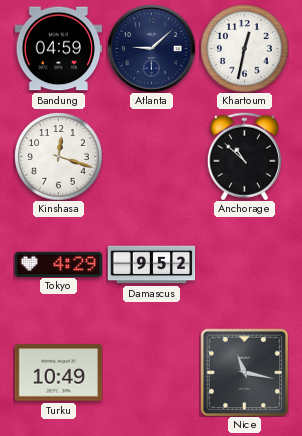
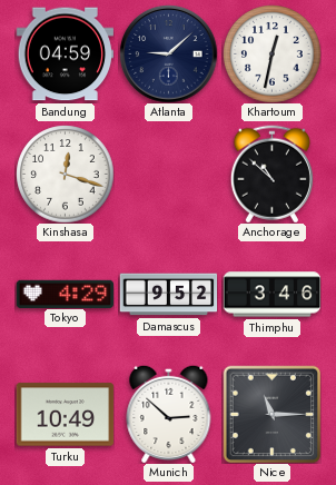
Thimphu: none -> 3:46 (271, 295)
Munich: none -> 2:52 (169, 414)
Nice: 11:17 -> 11:15 (271, 414)
